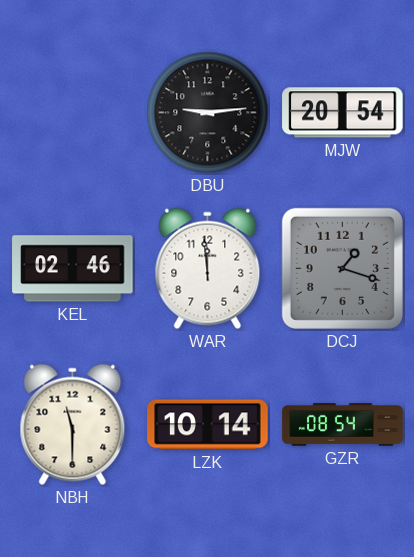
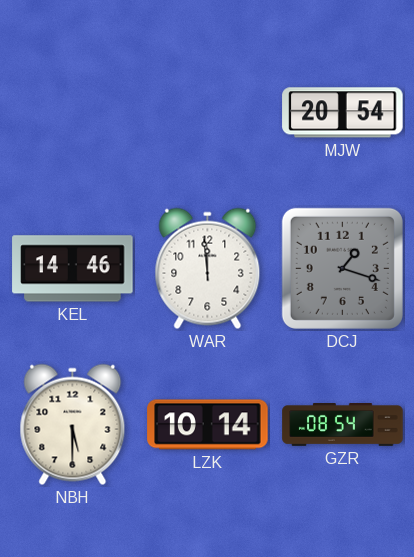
DBU: 9:14 -> none (208, 113)
KEL: 02:46 -> 14:46 (73, 269)
NBH: 11:30 -> 5:30 (73, 425)
